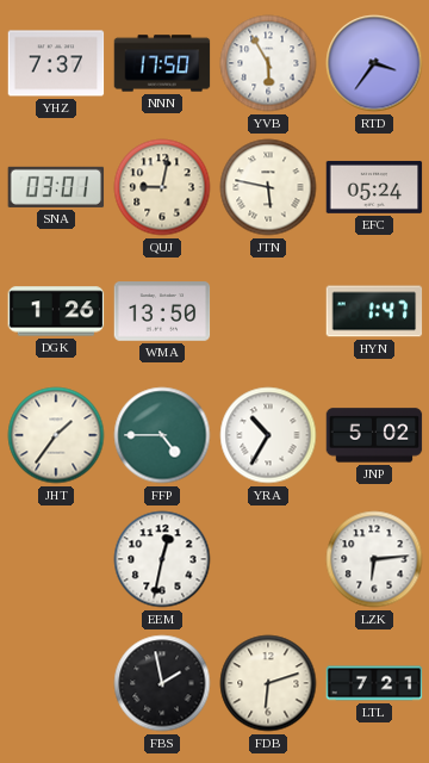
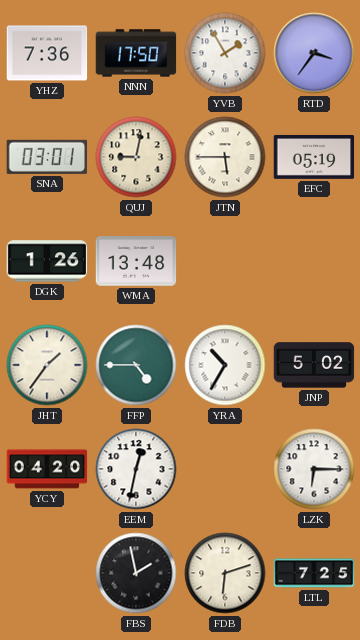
YHZ: 7:37 -> 7:36 (47, 53)
YVB: 5:55 -> 1:55 (225, 53)
JTN: 5:47 -> 5:45 (225, 157)
EFC: 05:24 -> 05:19 (314, 157)
WMA: 13:50 -> 13:48 (136, 261)
HYN: 1:47 -> none (374, 311)
YCY: none -> 04:20 (47, 469)
LZK: 6:14 -> 6:15 (314, 469)
LTL: 7:21 -> 7:25 (314, 573)
